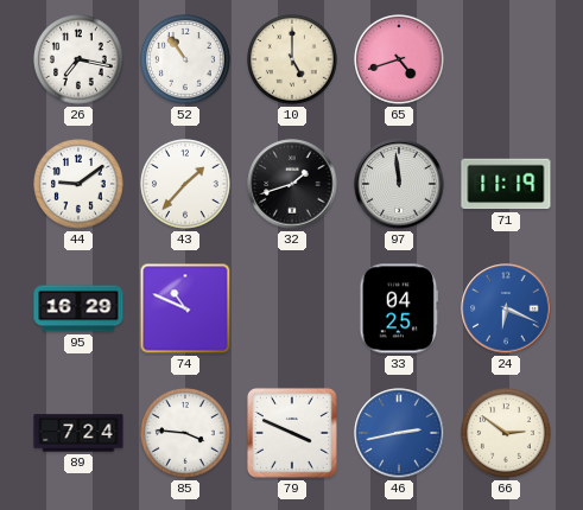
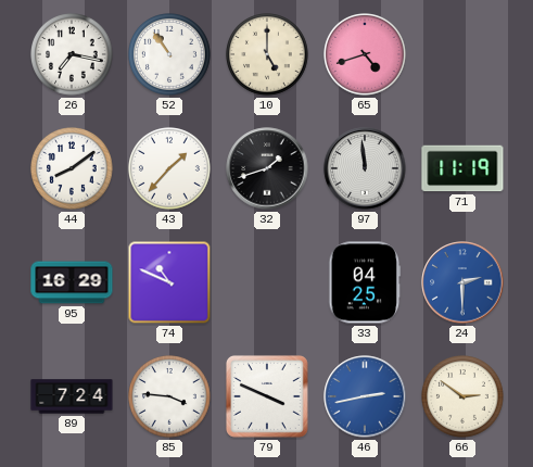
44: 9:09 -> 8:09 (73, 169)
24: 6:19 -> 2:30 (462, 282)
